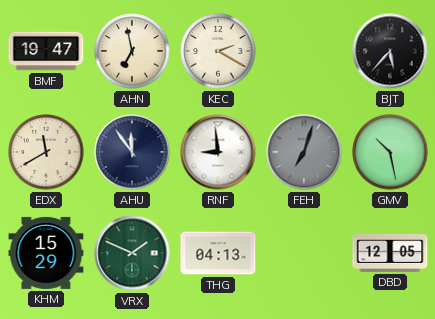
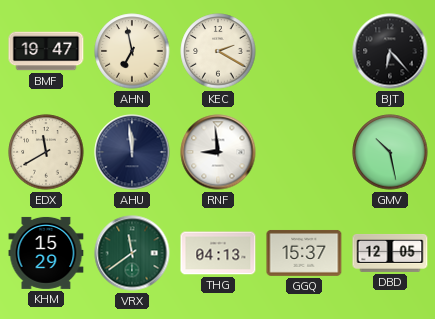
BJT: 5:37 -> 6:23 (390, 51)
AHU: 11:54 -> 11:59 (132, 152)
FEH: 7:03 -> none (304, 152)
VRX: 1:49 -> 11:39 (132, 253)
GGQ: none -> 15:37 (304, 253)
